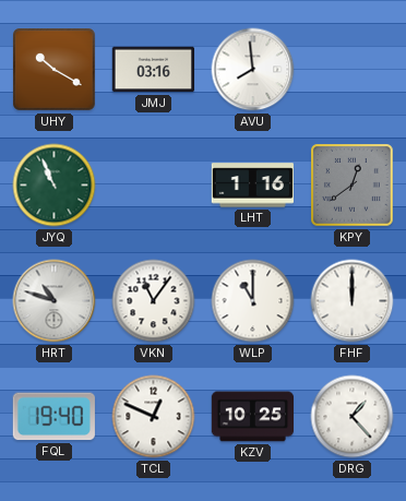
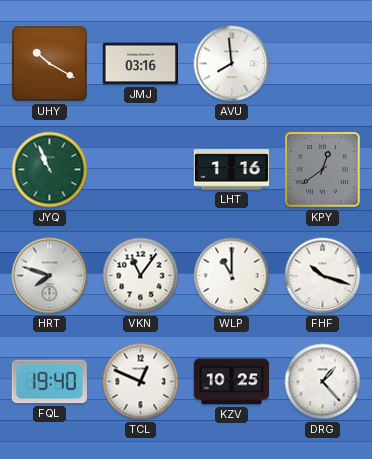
HRT: 10:48 -> 7:48 (50, 276)
FHF: 12:00 -> 10:18 (323, 276)
